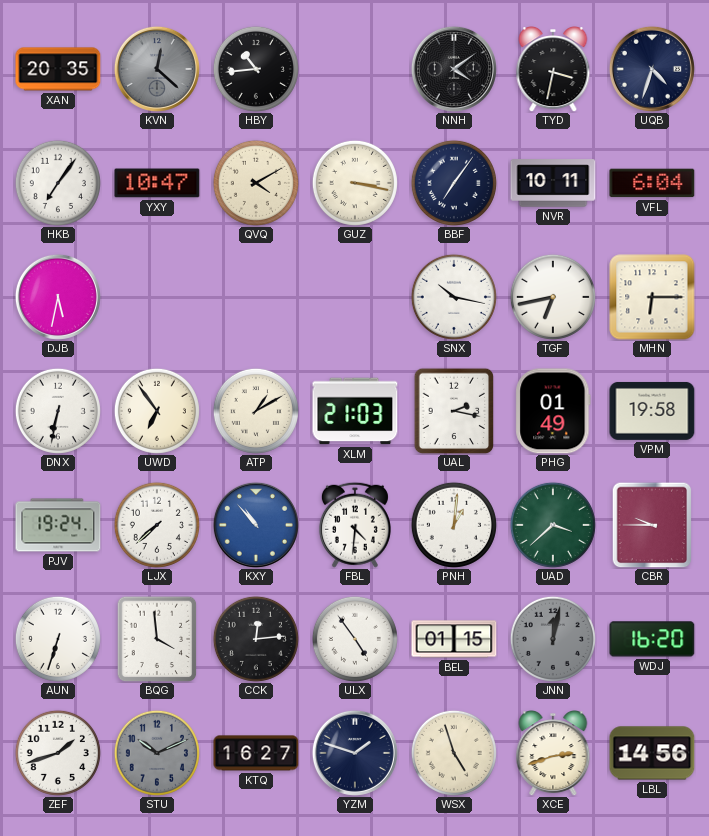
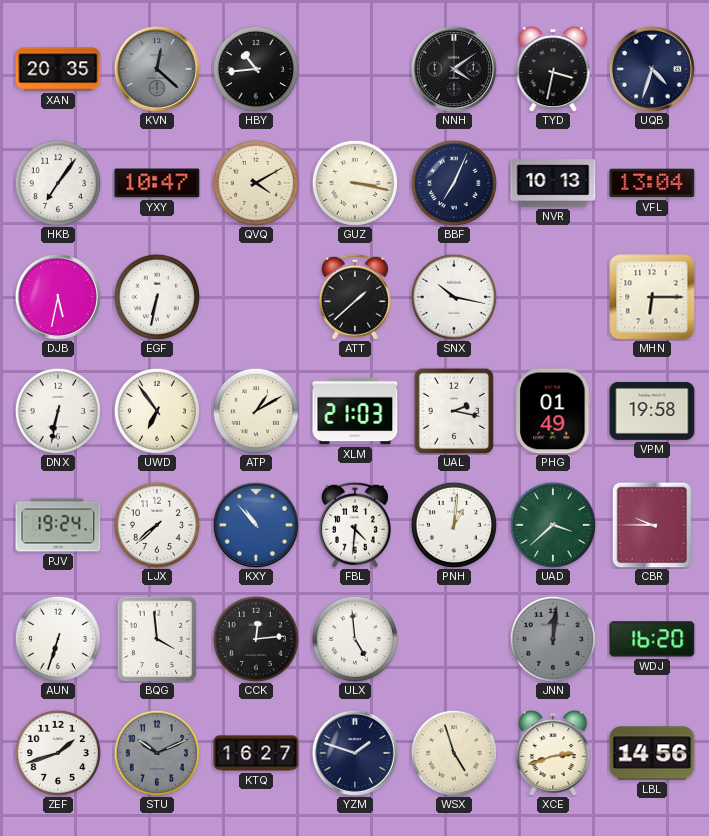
BBF: 7:06 -> 7:04 (454, 183)
NVR: 10:11 -> 10:13 (553, 183)
VFL: 6:04 -> 13:04 (652, 183)
EGF: none -> 6:32 (157, 297)
ATT: none -> 1:38 (355, 297)
TGF: 6:43 -> none (553, 297)
ULX: 4:54 -> 4:59 (355, 639)
BEL: 01:15 -> none (454, 639)
JNN: 12:02 -> 12:01 (553, 639)
